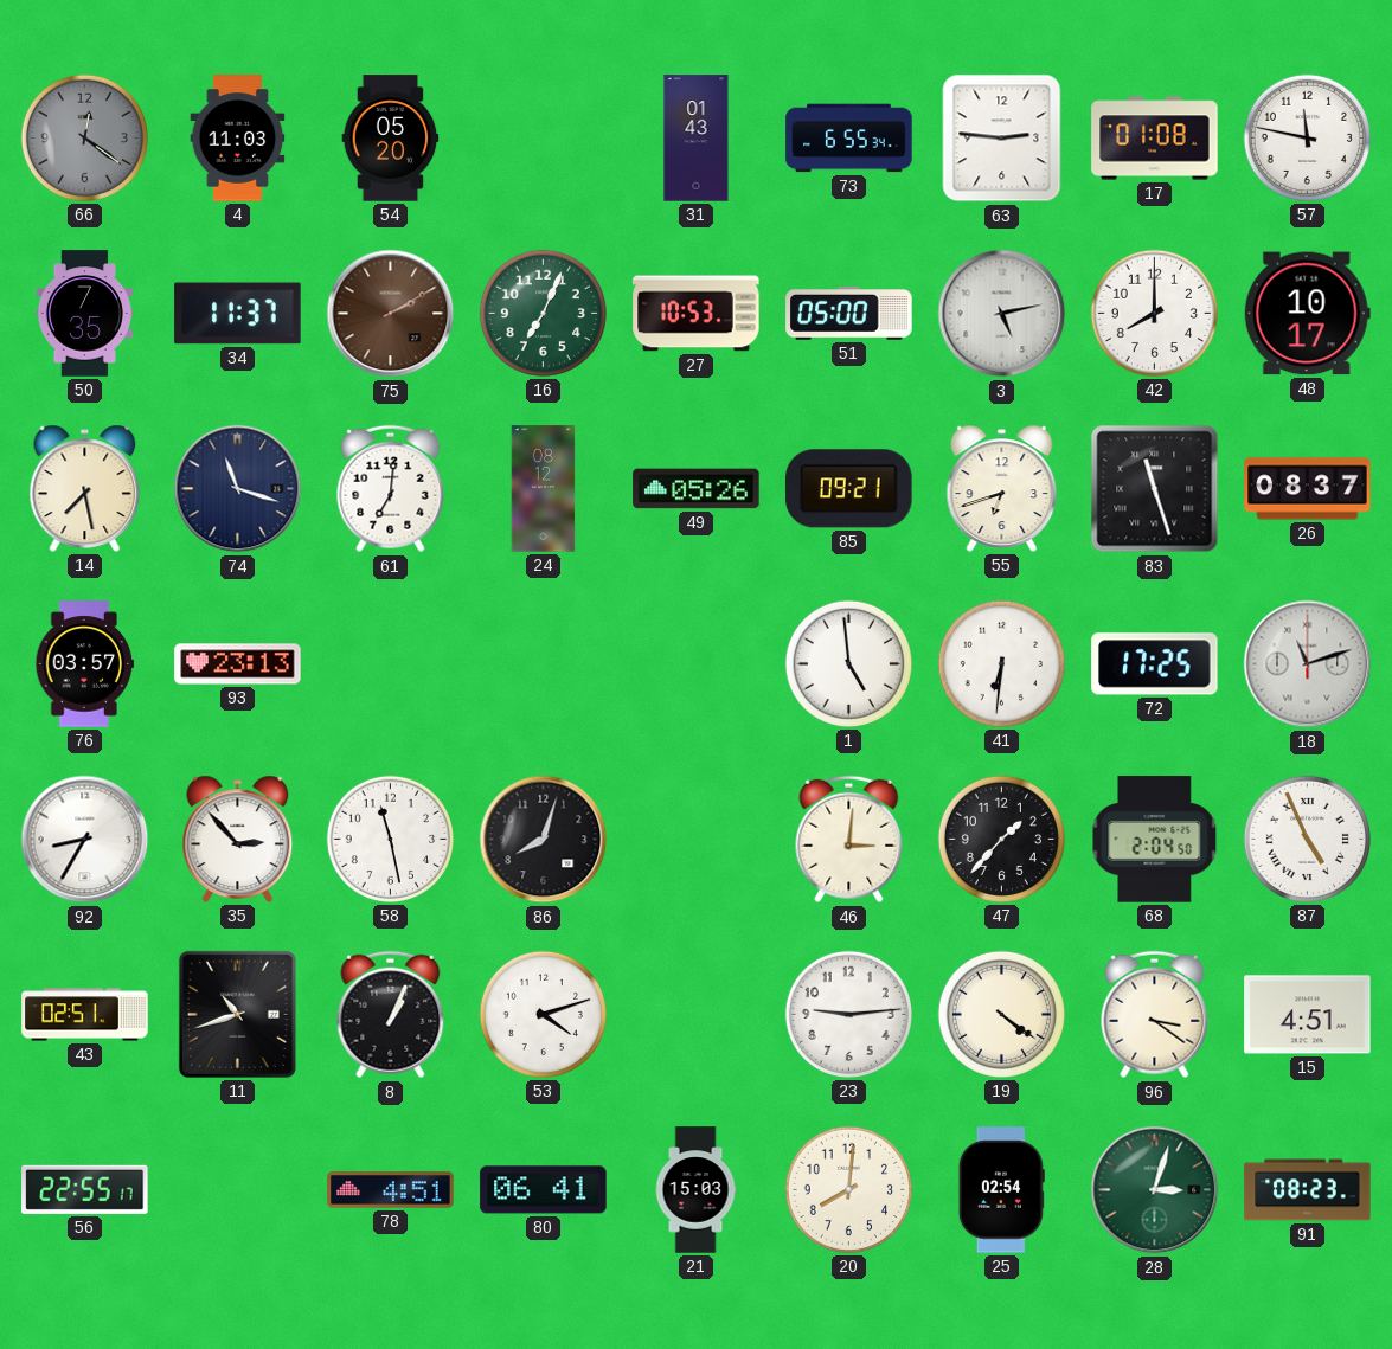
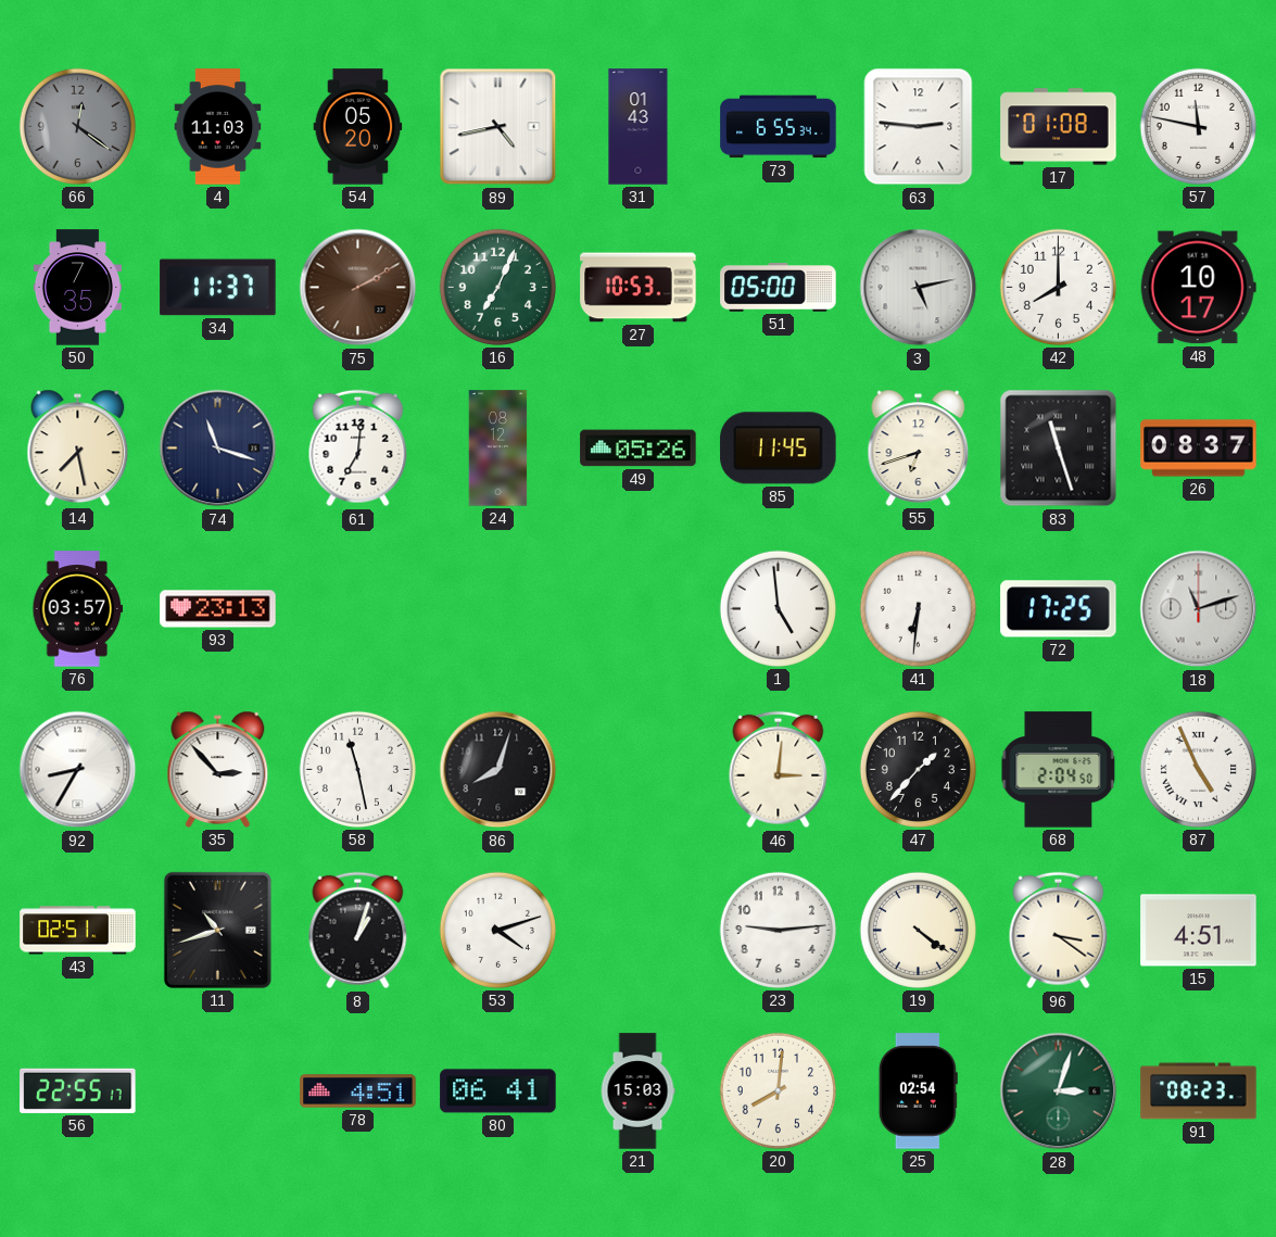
89: none -> 4:43 (498, 127)
85: 09:21 -> 11:45 (779, 449)
8: 1:04 -> 1:03 (358, 931)
